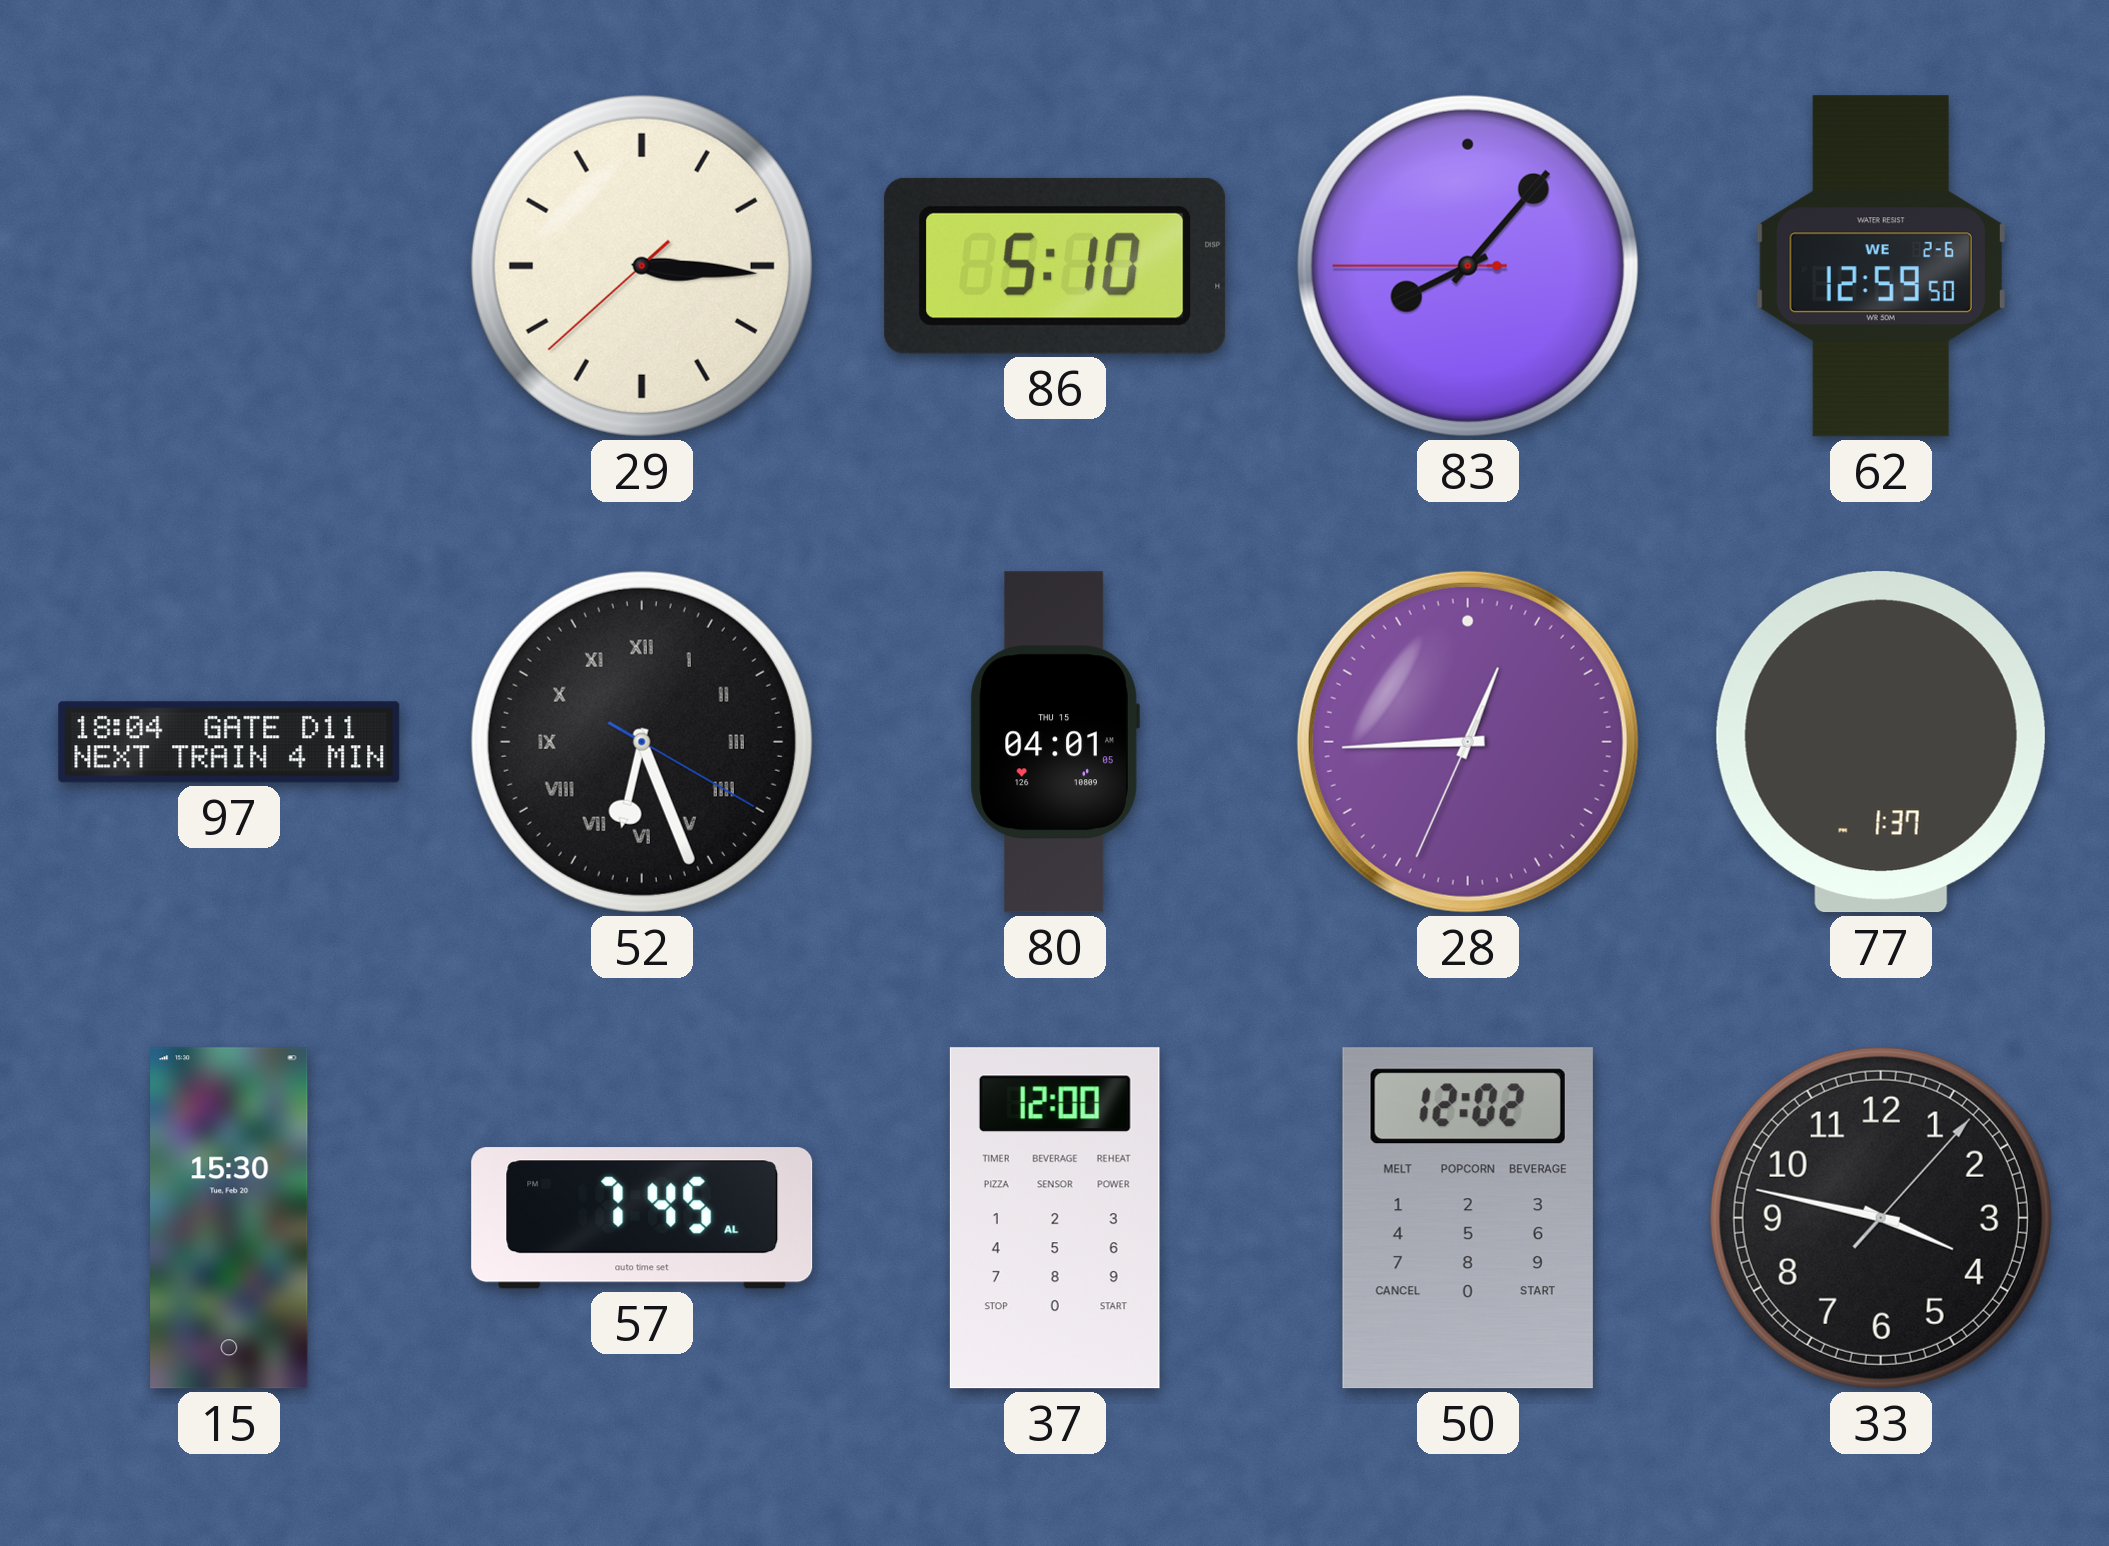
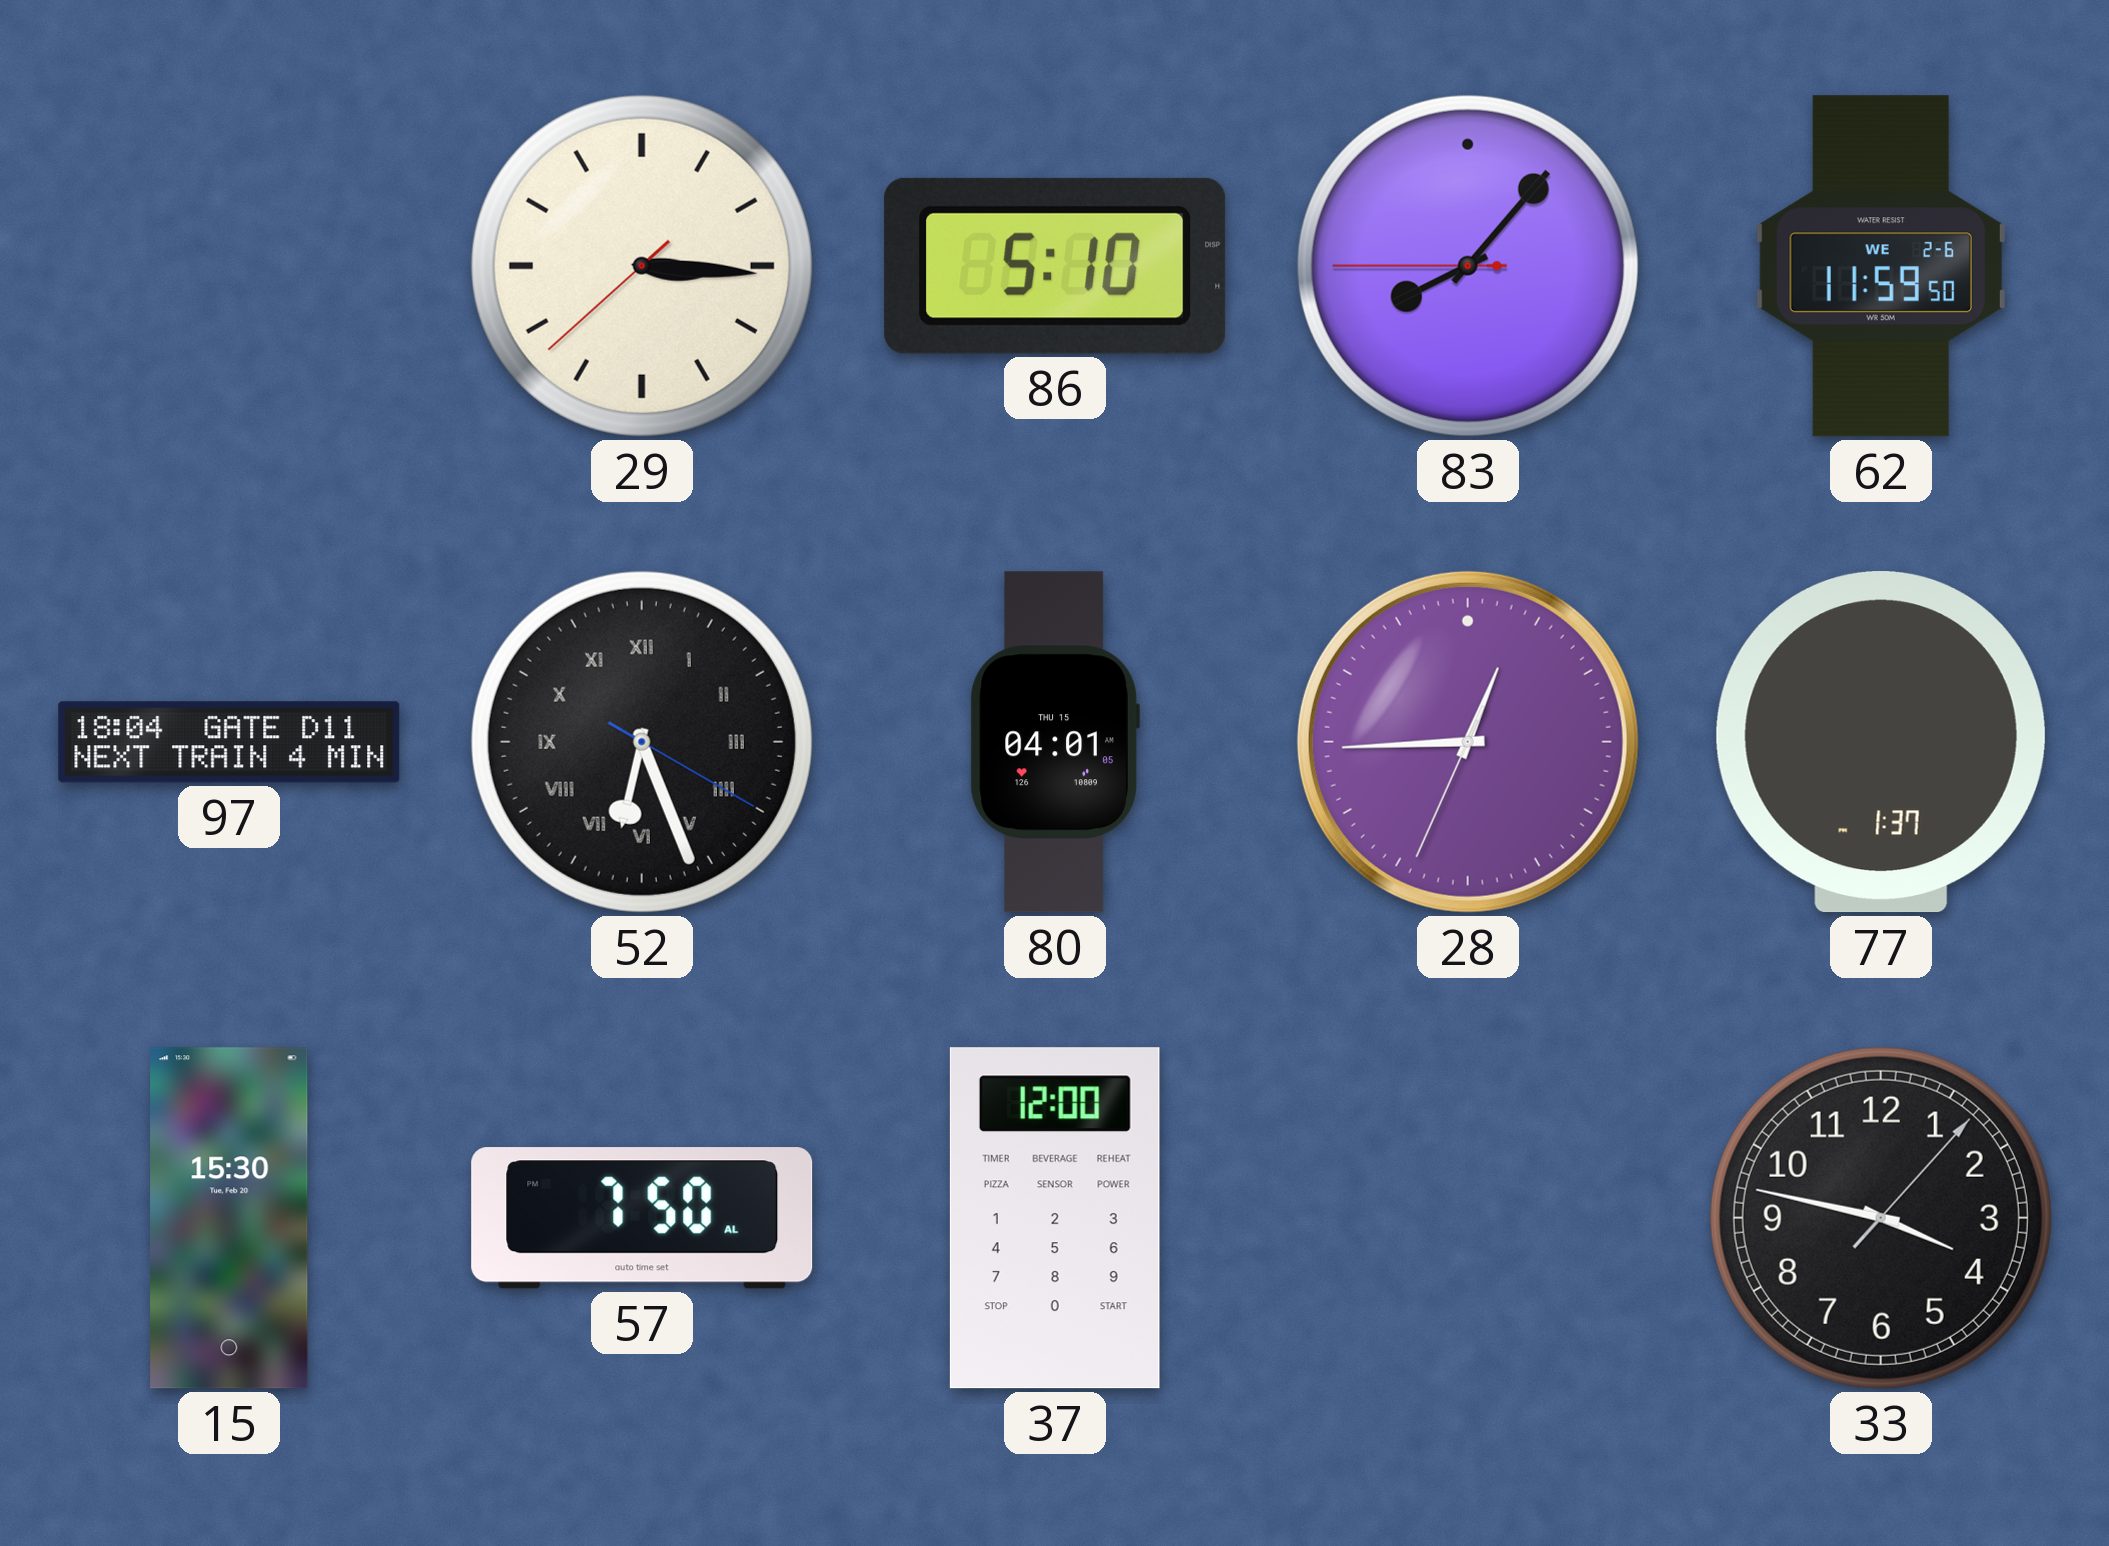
62: 12:59 -> 11:59 (1881, 266)
57: 7:45 -> 7:50 (642, 1218)
50: 12:02 -> none (1468, 1218)
